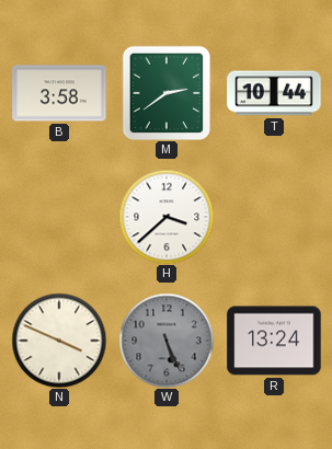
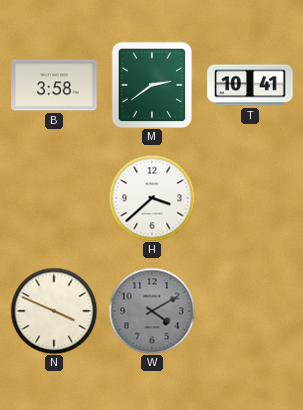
T: 10:44 -> 10:41 (250, 85)
W: 5:26 -> 4:10 (152, 311)
R: 13:24 -> none (274, 341)
